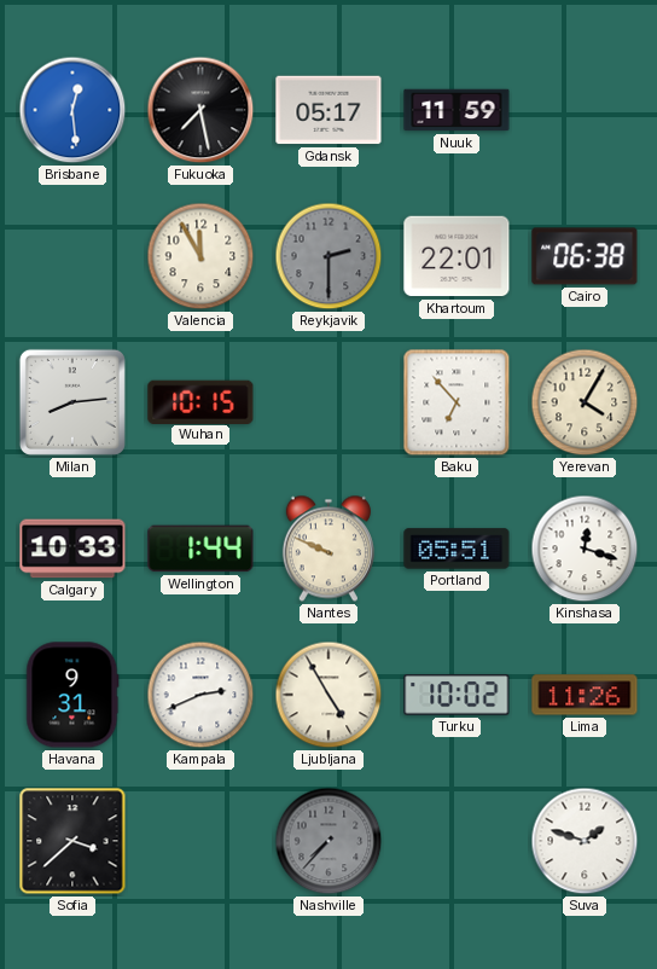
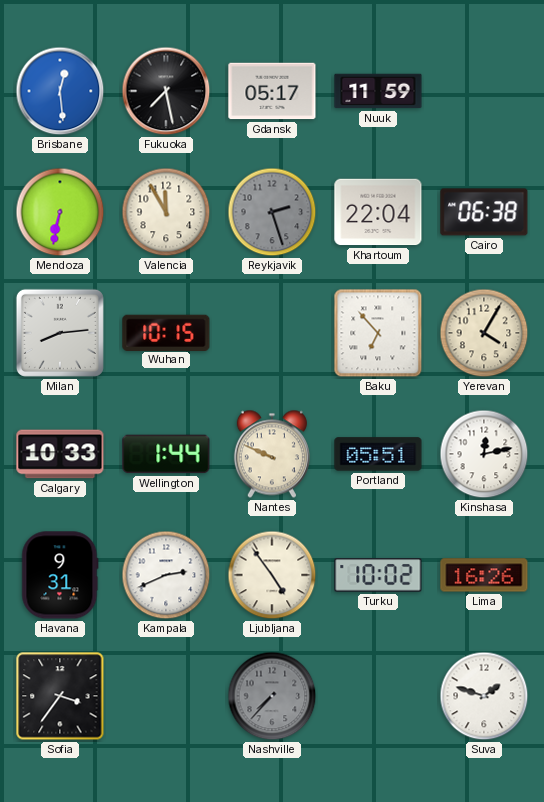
Mendoza: none -> 6:32 (60, 212)
Reykjavik: 2:30 -> 2:27 (272, 212)
Khartoum: 22:01 -> 22:04 (378, 212)
Kinshasa: 12:18 -> 12:13 (484, 454)
Ljubljana: 4:55 -> 4:54 (272, 575)
Lima: 11:26 -> 16:26 (484, 575)
Sofia: 3:38 -> 3:36 (60, 696)
